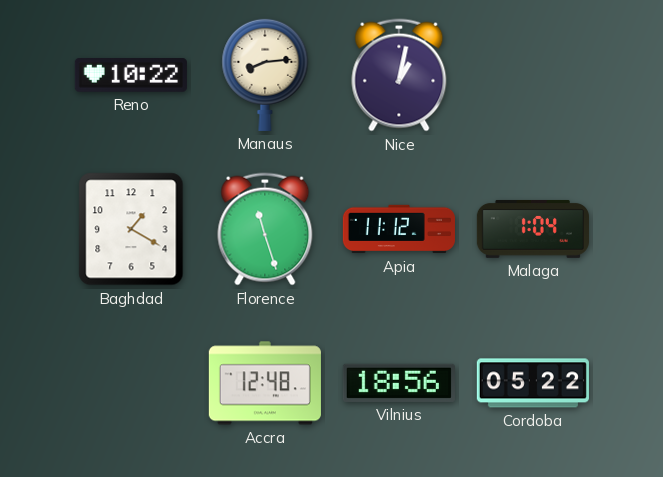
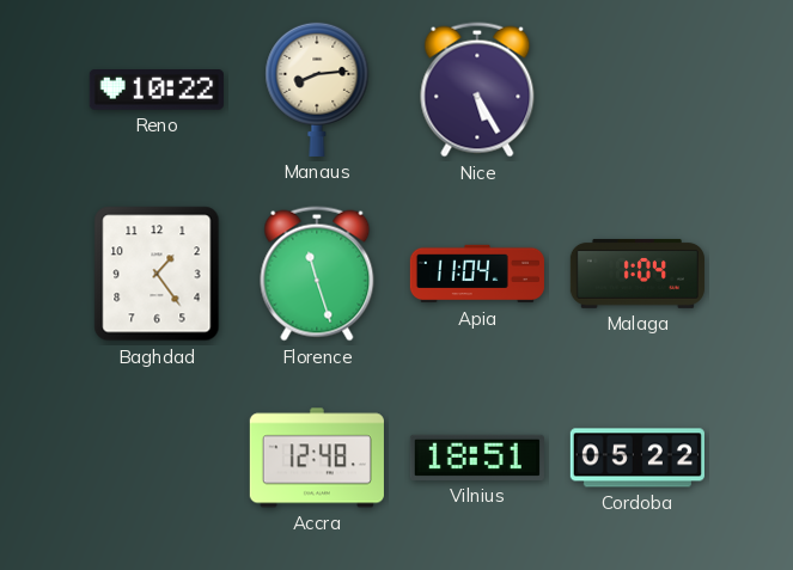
Nice: 1:02 -> 5:25 (477, 90)
Baghdad: 1:20 -> 1:24 (157, 274)
Apia: 11:12 -> 11:04 (477, 274)
Vilnius: 18:56 -> 18:51 (477, 458)
